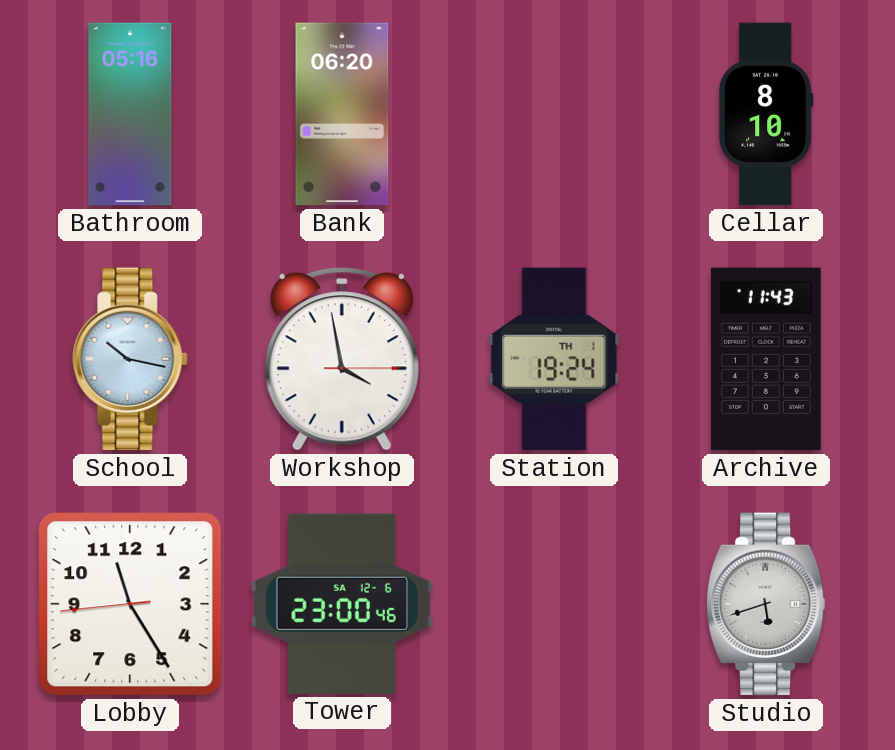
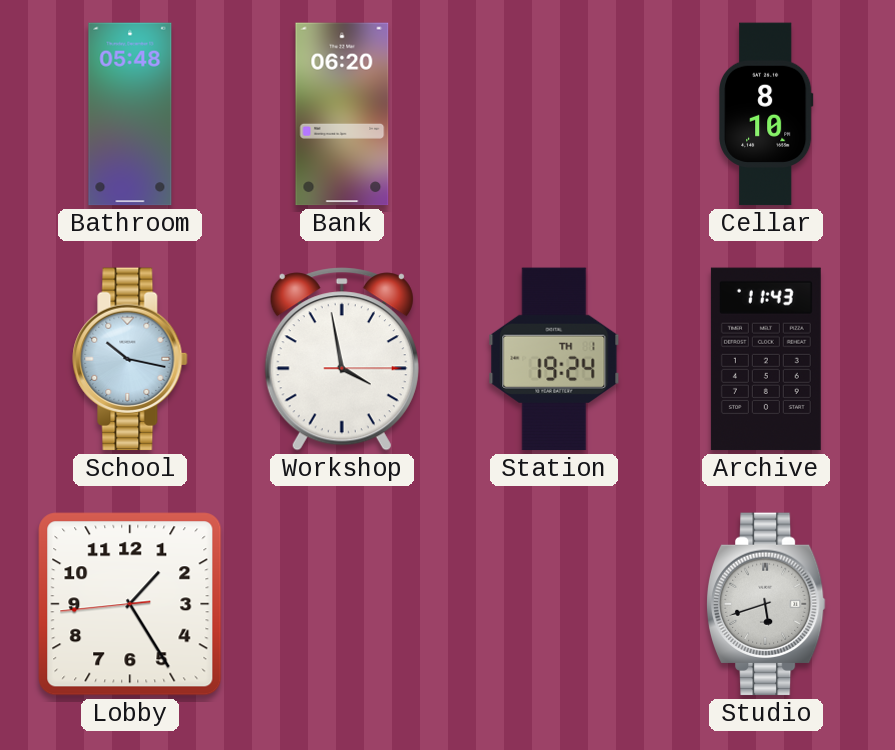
Bathroom: 05:16 -> 05:48 (130, 114)
Lobby: 11:24 -> 1:24 (130, 604)
Tower: 23:00 -> none (341, 604)
